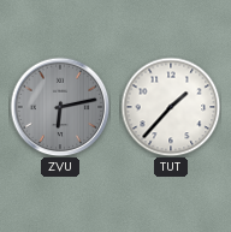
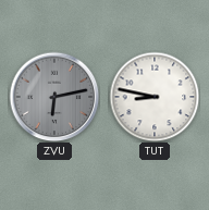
TUT: 1:37 -> 8:47 (155, 97)
